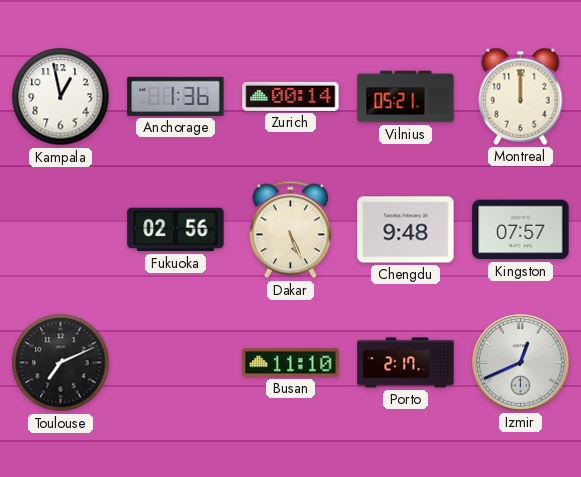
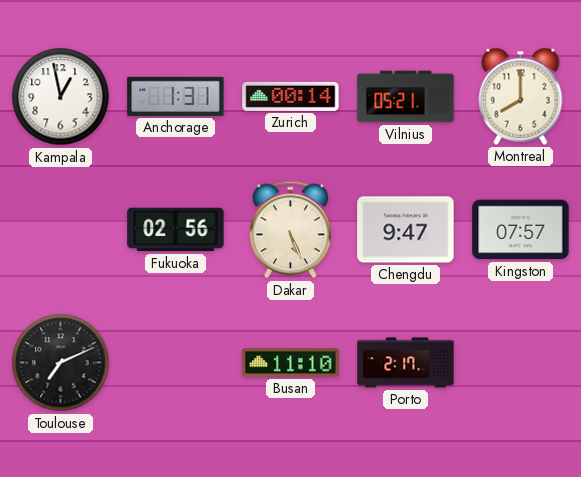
Anchorage: 1:36 -> 1:31 (176, 96)
Montreal: 12:00 -> 8:00 (521, 96)
Chengdu: 9:48 -> 9:47 (406, 230)
Izmir: 12:41 -> none (521, 363)
